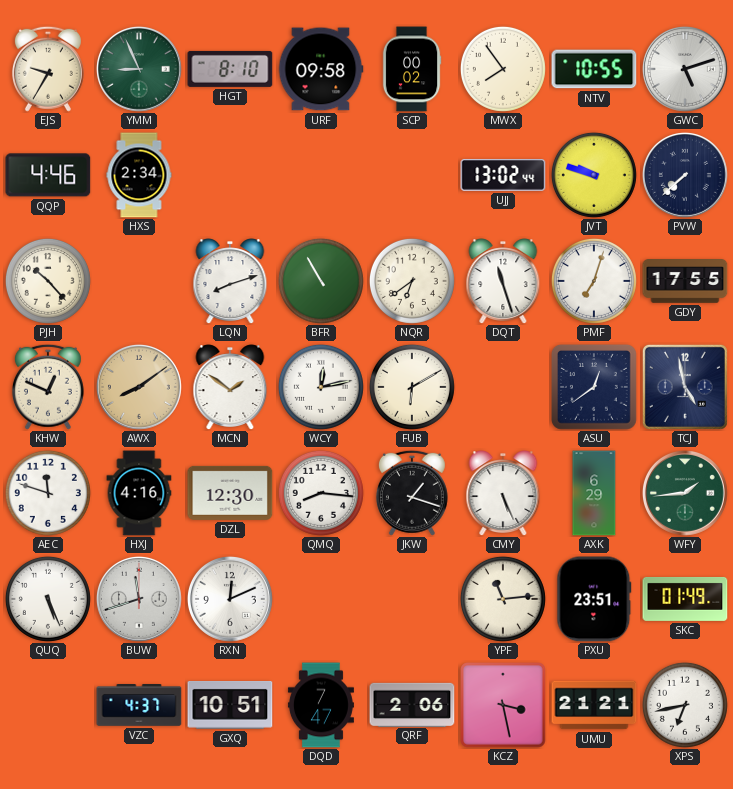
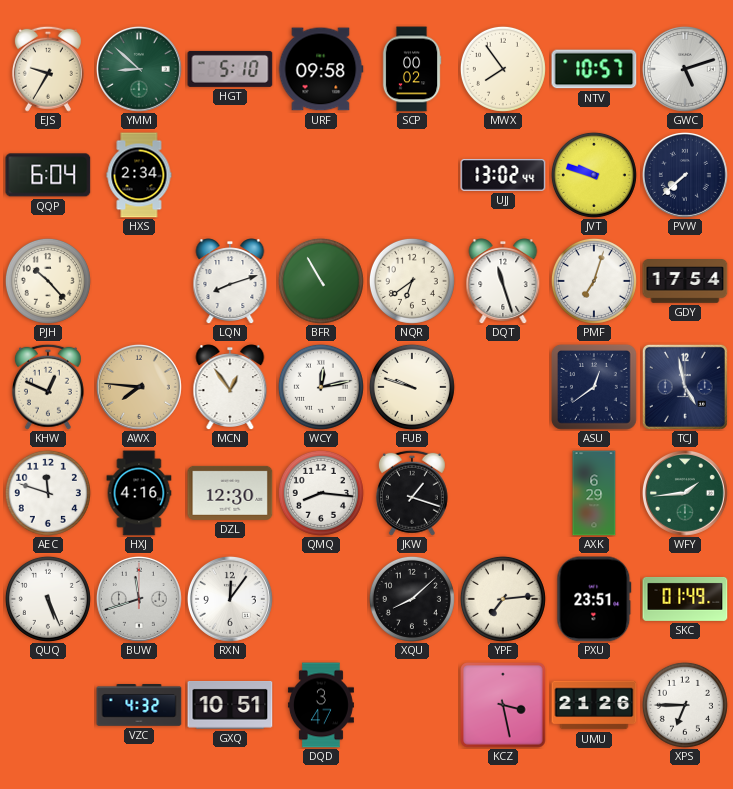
YMM: 8:56 -> 8:52 (139, 69)
HGT: 8:10 -> 5:10 (230, 69)
NTV: 10:55 -> 10:57 (594, 69)
QQP: 4:46 -> 6:04 (48, 175)
GDY: 17:55 -> 17:54 (685, 281)
AWX: 8:09 -> 7:46 (139, 387)
MCN: 1:51 -> 12:54 (230, 387)
FUB: 6:10 -> 9:48 (412, 387)
CMY: 5:26 -> none (503, 493)
RXN: 12:11 -> 12:06 (230, 599)
XQU: none -> 8:08 (412, 599)
YPF: 11:14 -> 7:14 (503, 599)
VZC: 4:37 -> 4:32 (139, 706)
DQD: 7:47 -> 3:47 (321, 705)
QRF: 2:06 -> none (412, 704)
UMU: 21:21 -> 21:26 (594, 705)
XPS: 6:43 -> 6:45 (685, 705)
